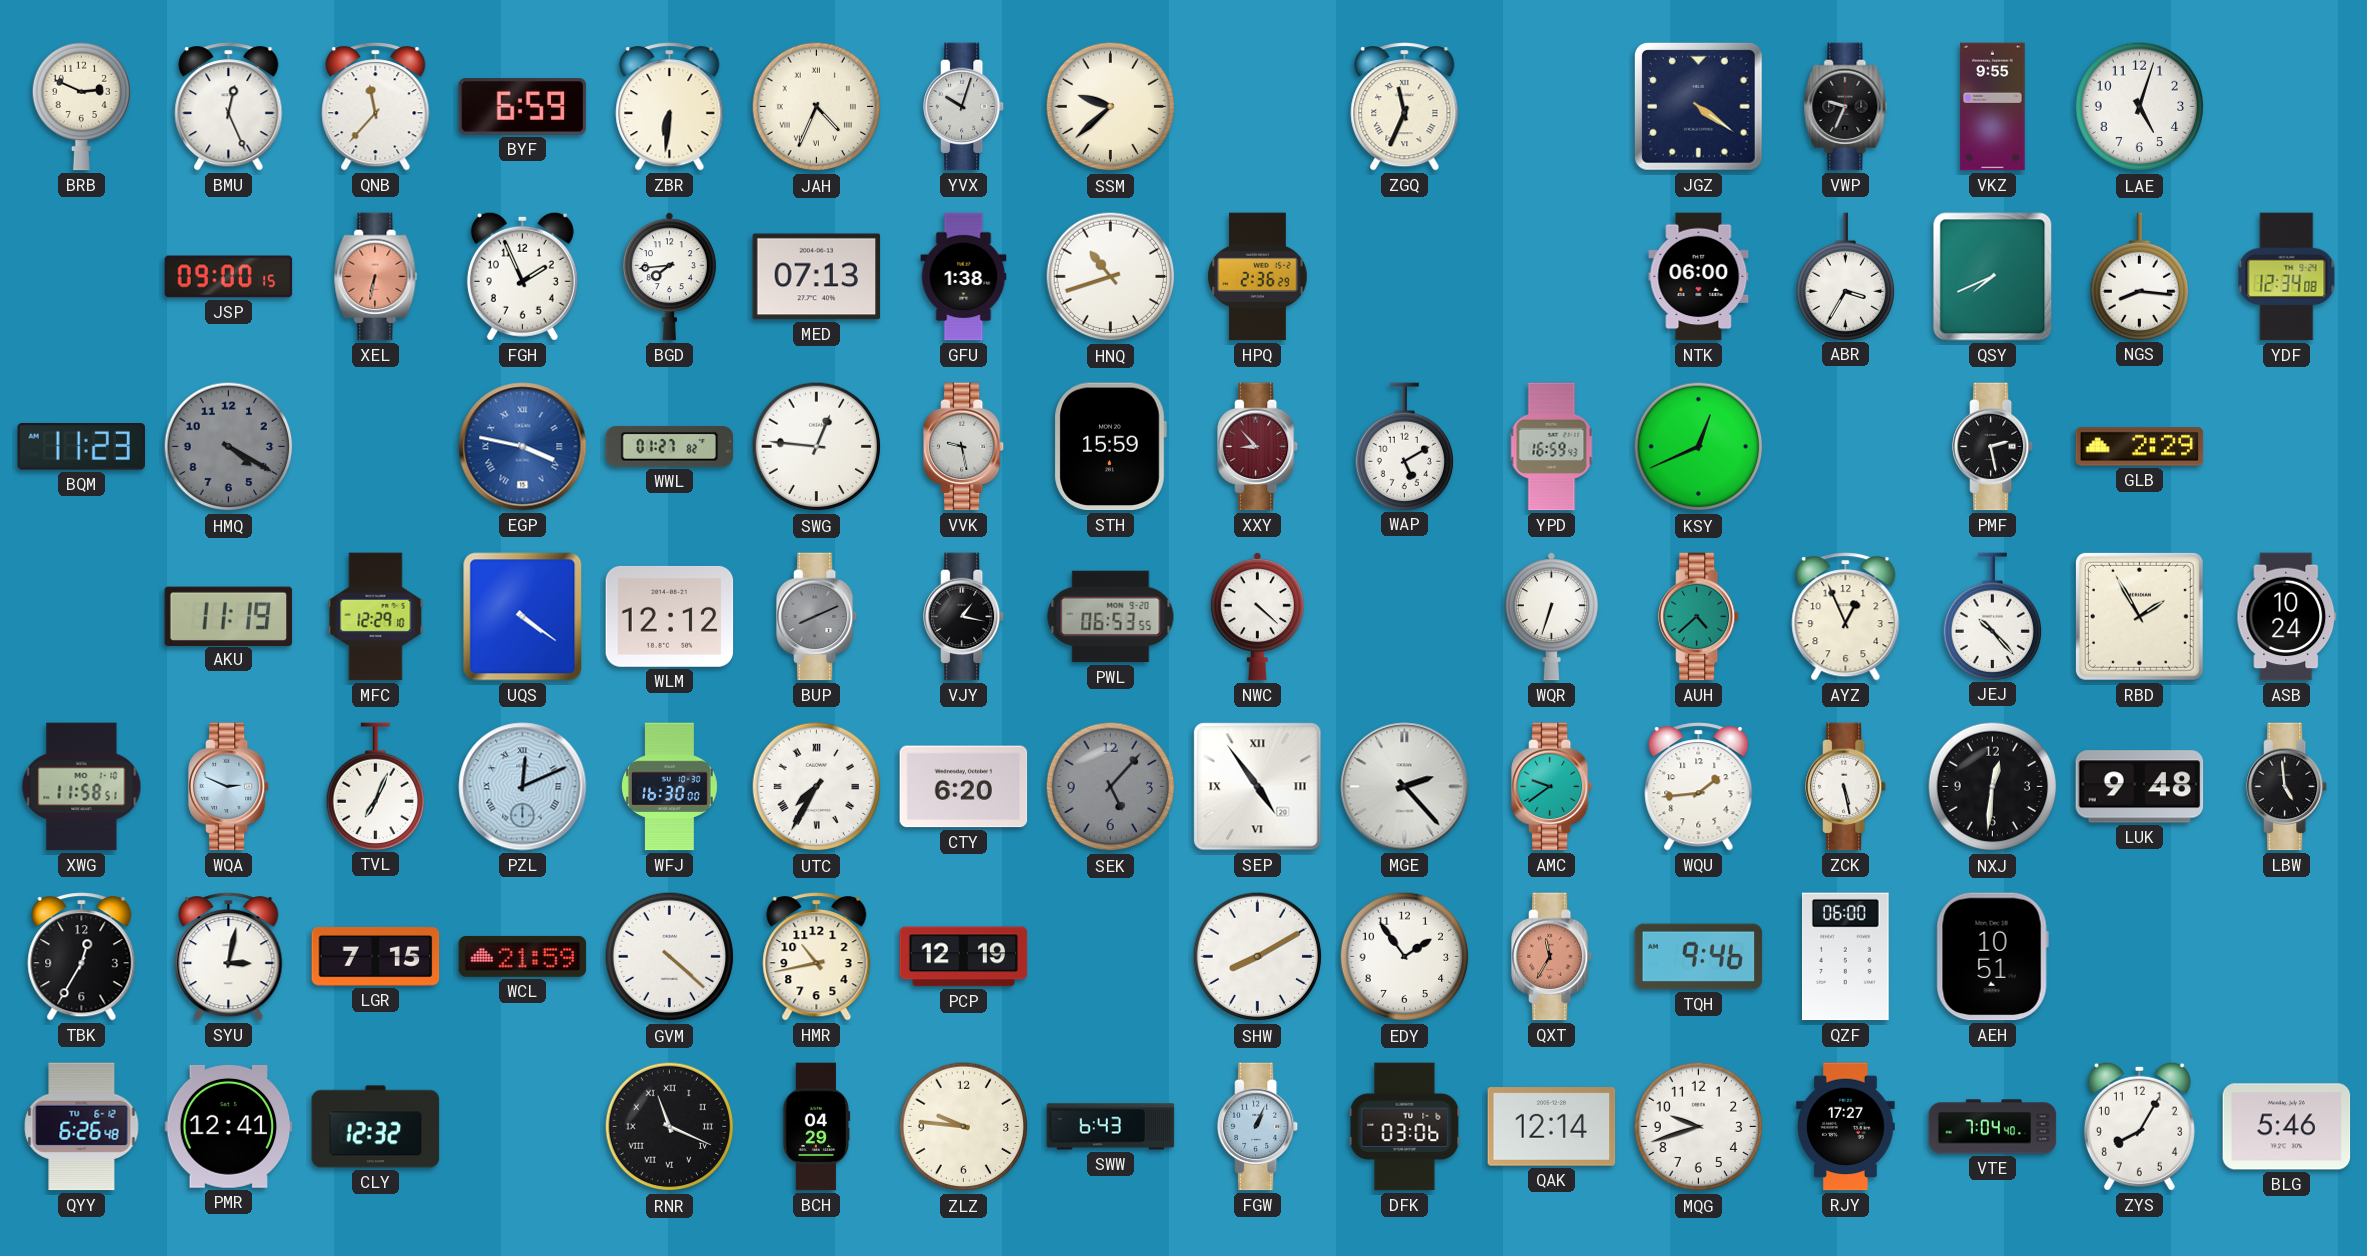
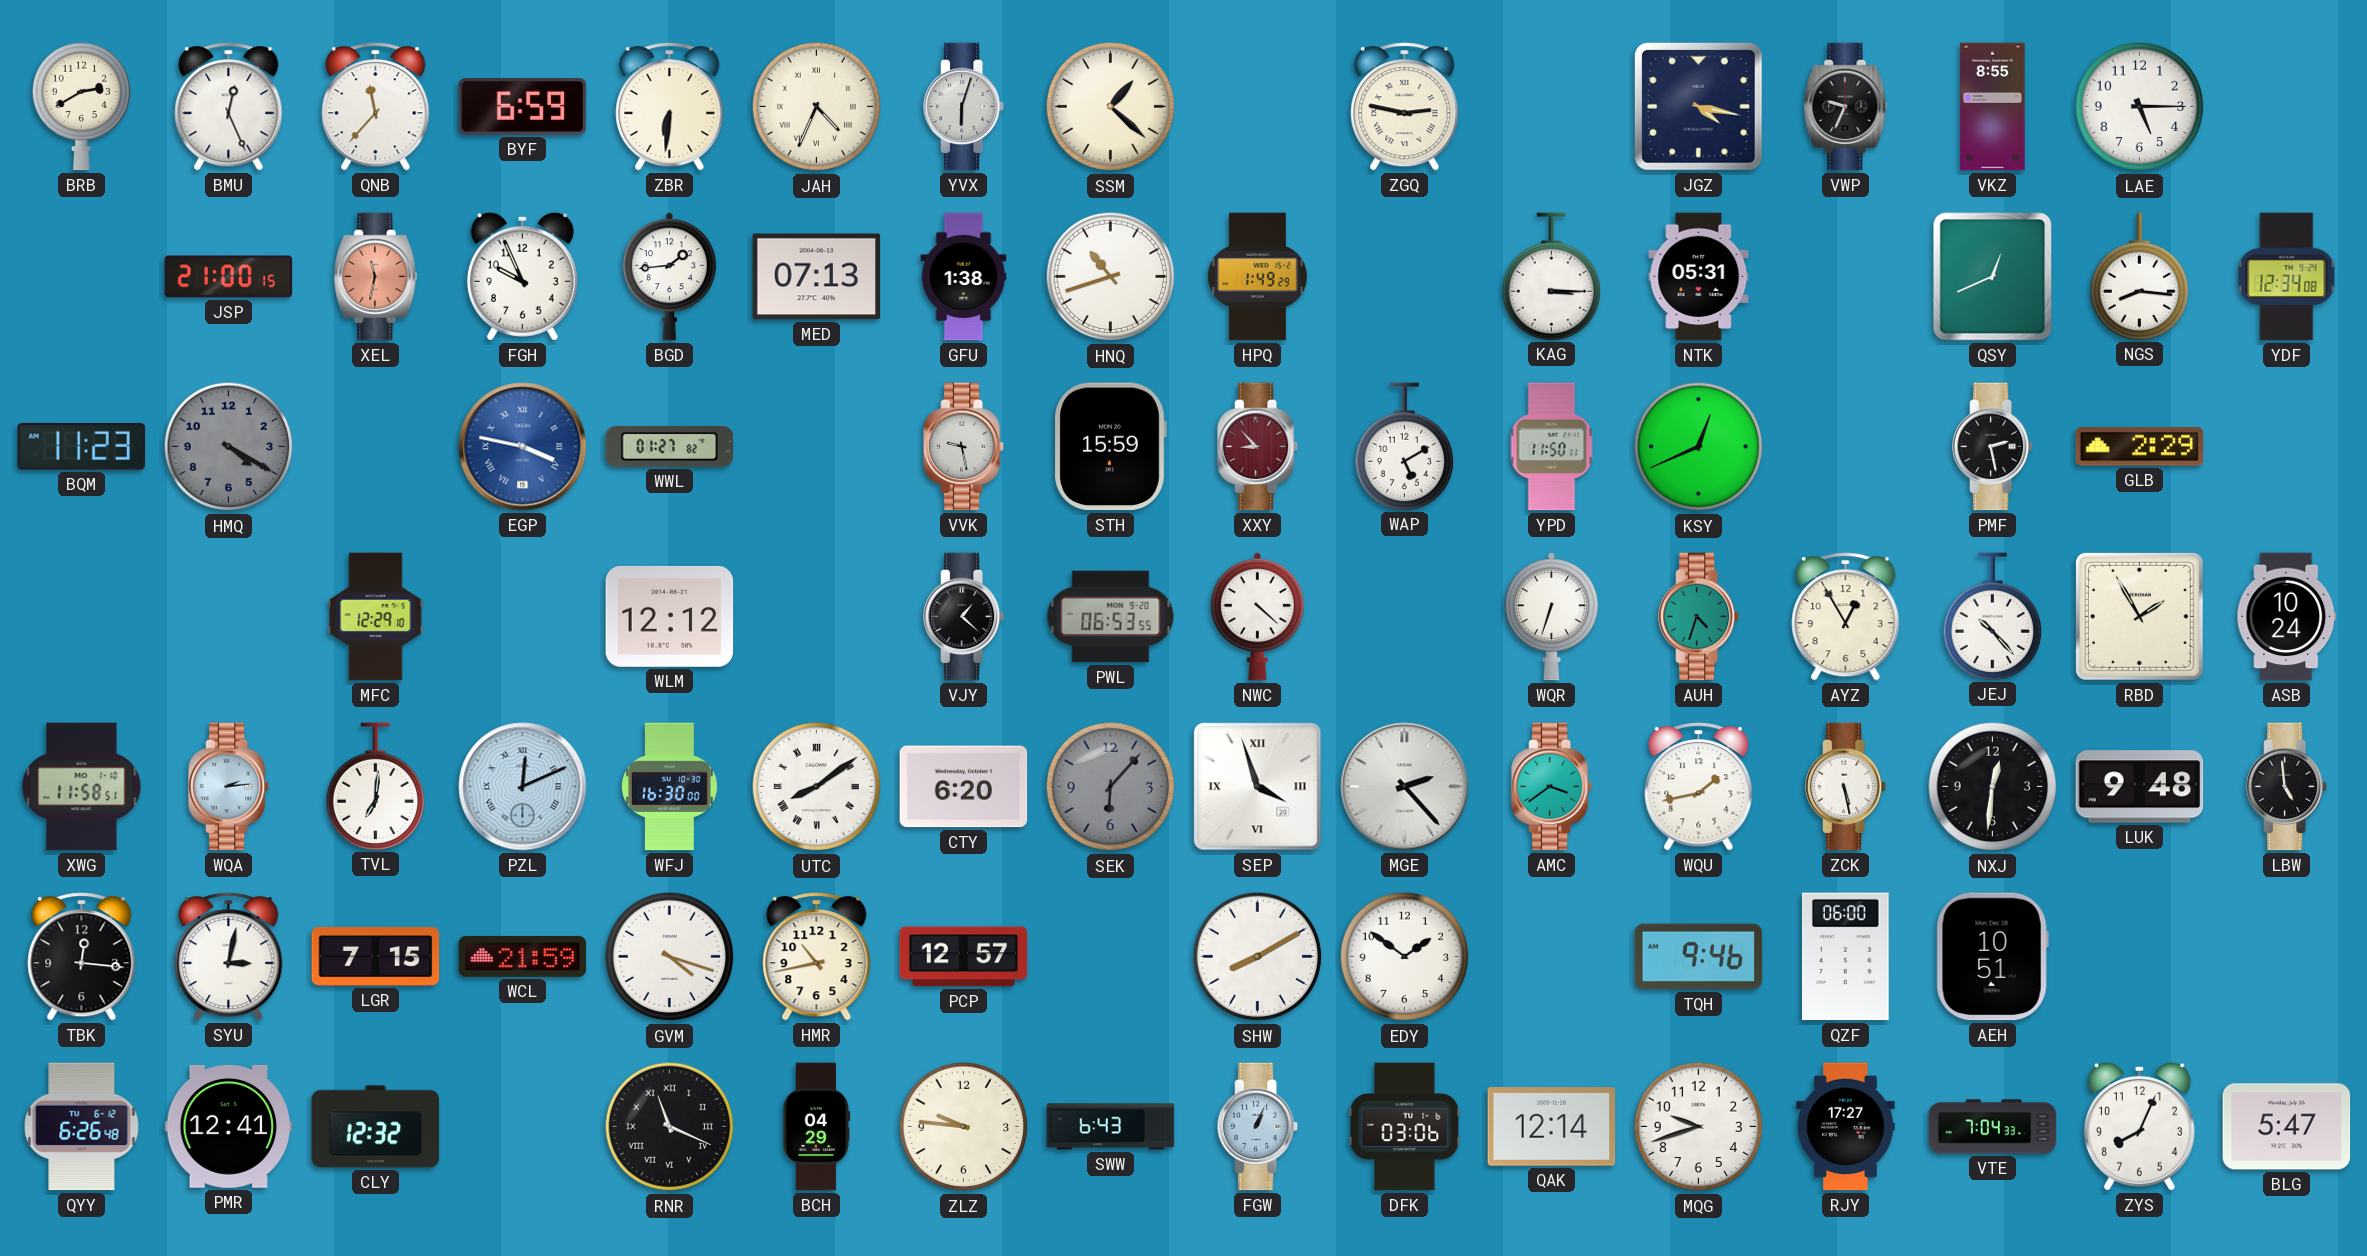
BRB: 2:49 -> 2:40 (81, 106)
YVX: 10:03 -> 6:03 (965, 107)
SSM: 9:38 -> 1:22 (1111, 107)
ZGQ: 11:34 -> 2:47 (1405, 107)
JGZ: 4:21 -> 4:17 (1698, 106)
VKZ: 9:55 -> 8:55 (1993, 107)
LAE: 5:03 -> 5:15 (2140, 107)
JSP: 09:00 -> 21:00 (229, 277)
XEL: 6:32 -> 11:32 (376, 277)
FGH: 1:56 -> 9:56 (522, 276)
BGD: 7:44 -> 1:44 (669, 277)
HPQ: 2:36 -> 1:49 (1258, 277)
KAG: none -> 3:15 (1551, 276)
NTK: 06:00 -> 05:31 (1699, 277)
ABR: 3:35 -> none (1845, 276)
QSY: 7:41 -> 12:41 (1993, 277)
SWG: 12:46 -> none (817, 447)
YPD: 16:59 -> 11:50 (1552, 447)
AKU: 11:19 -> none (229, 616)
UQS: 4:21 -> none (523, 617)
BUP: 8:11 -> none (818, 617)
VJY: 1:17 -> 1:22 (965, 617)
AUH: 4:38 -> 4:33 (1700, 617)
AYZ: 12:56 -> 12:55 (1846, 617)
WQA: 2:49 -> 2:14 (230, 787)
TVL: 7:04 -> 7:01 (375, 786)
UTC: 7:35 -> 8:09 (817, 787)
SEK: 5:07 -> 6:07 (1111, 787)
SEP: 4:54 -> 3:57 (1258, 787)
AMC: 9:39 -> 3:39 (1553, 787)
WQU: 1:44 -> 1:43 (1699, 787)
TBK: 12:35 -> 12:16 (82, 957)
GVM: 4:22 -> 4:18 (670, 957)
PCP: 12:19 -> 12:57 (964, 957)
EDY: 1:54 -> 1:51 (1405, 957)
QXT: 11:35 -> none (1553, 957)
VTE: 7:04:40 -> 7:04:33 (1993, 1127)
ZYS: 8:05 -> 8:04 (2139, 1126)
BLG: 5:46 -> 5:47 (2287, 1127)
